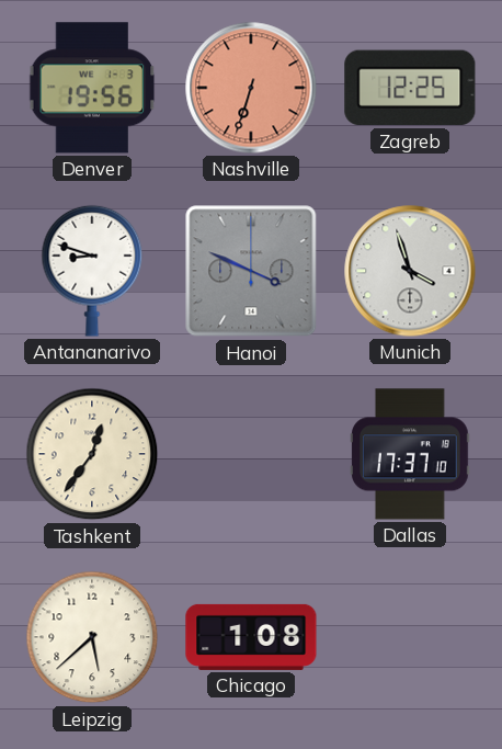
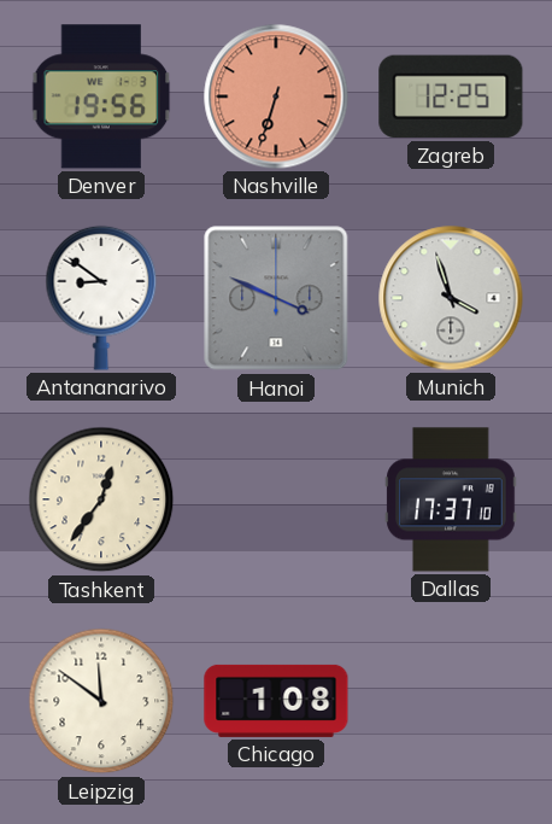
Antananarivo: 8:48 -> 8:51 (101, 298)
Leipzig: 5:38 -> 11:51 (101, 701)
